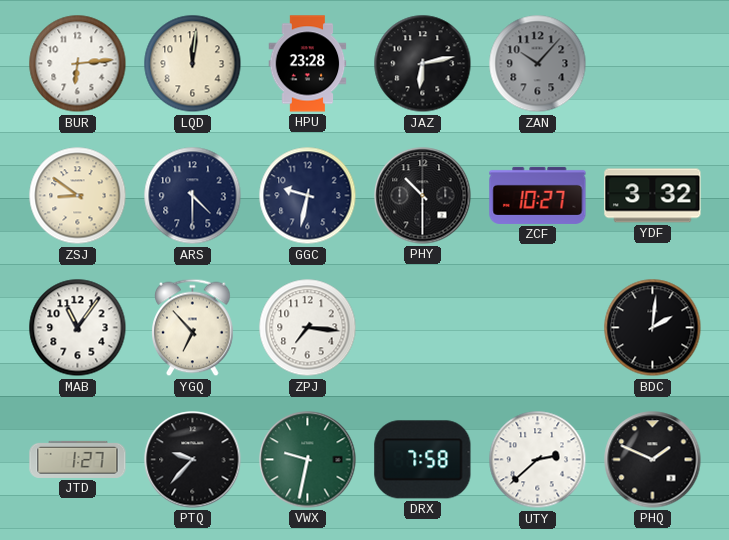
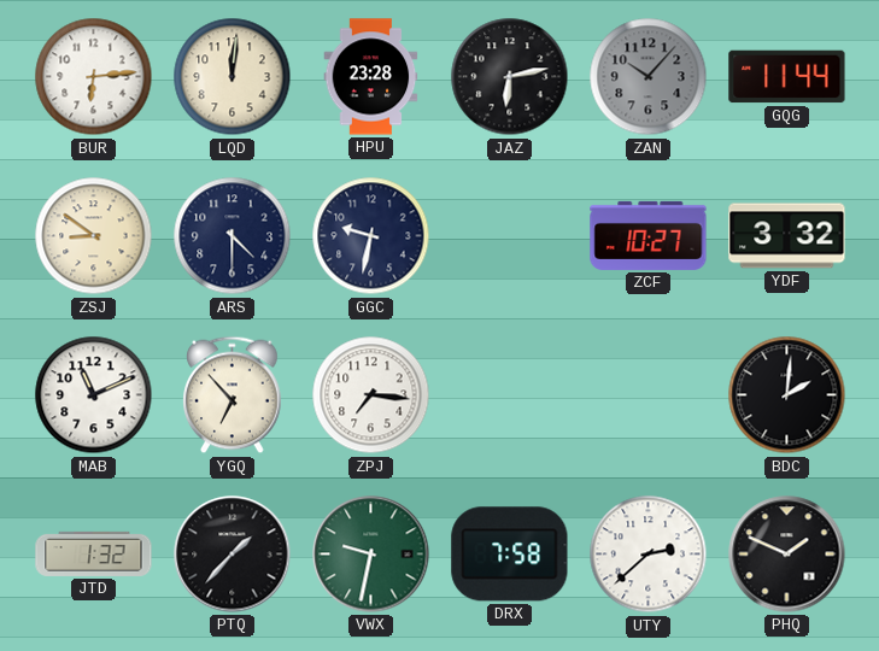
GQG: none -> 11:44 (787, 77)
PHY: 10:30 -> none (423, 196)
MAB: 11:06 -> 11:11 (94, 395)
JTD: 1:27 -> 1:32 (94, 553)
PTQ: 9:37 -> 1:37 (233, 555)
